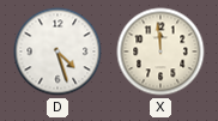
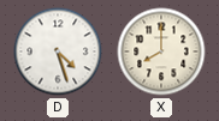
X: 11:59 -> 8:00 (161, 52)
